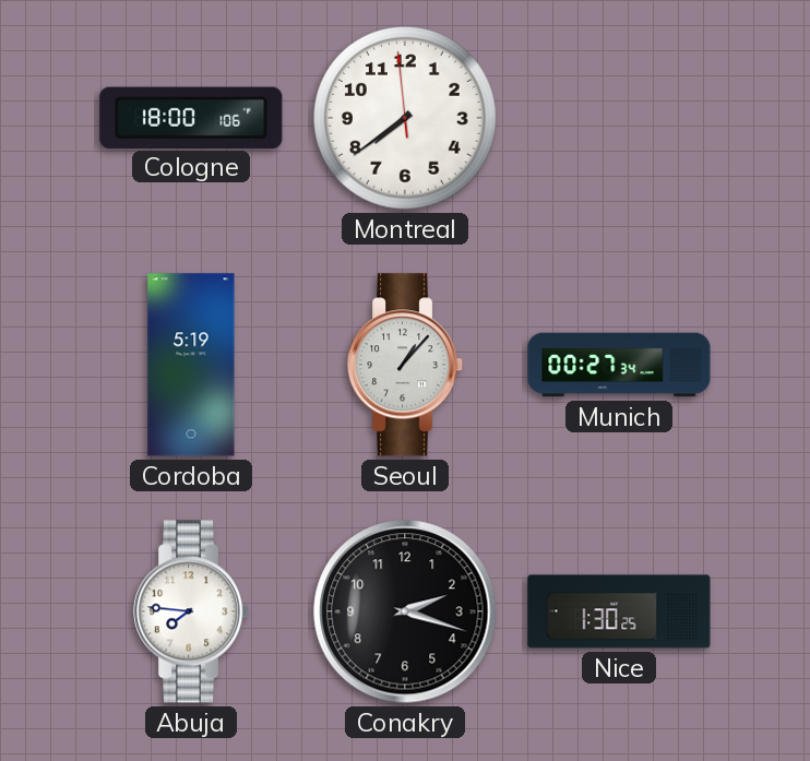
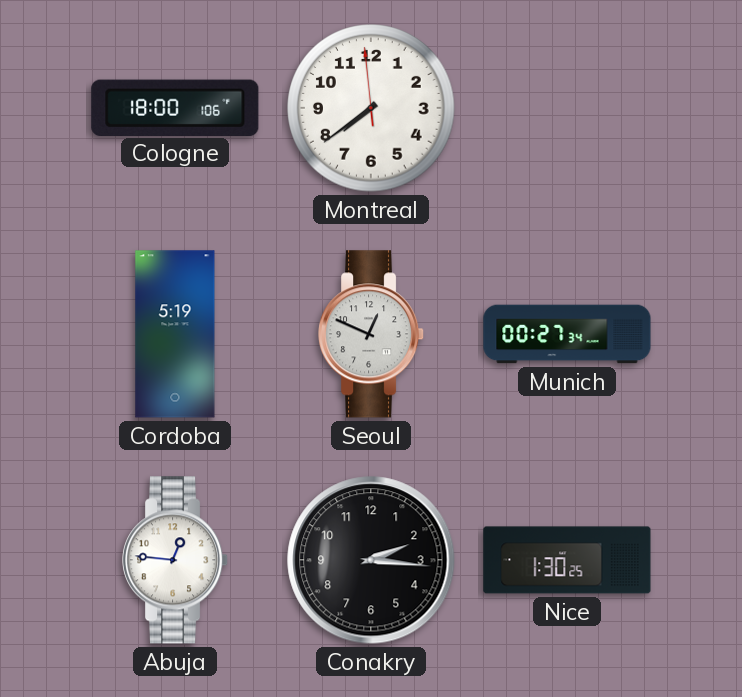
Seoul: 1:07 -> 12:49 (372, 334)
Abuja: 7:46 -> 12:46 (176, 560)
Conakry: 2:18 -> 2:16 (371, 560)
